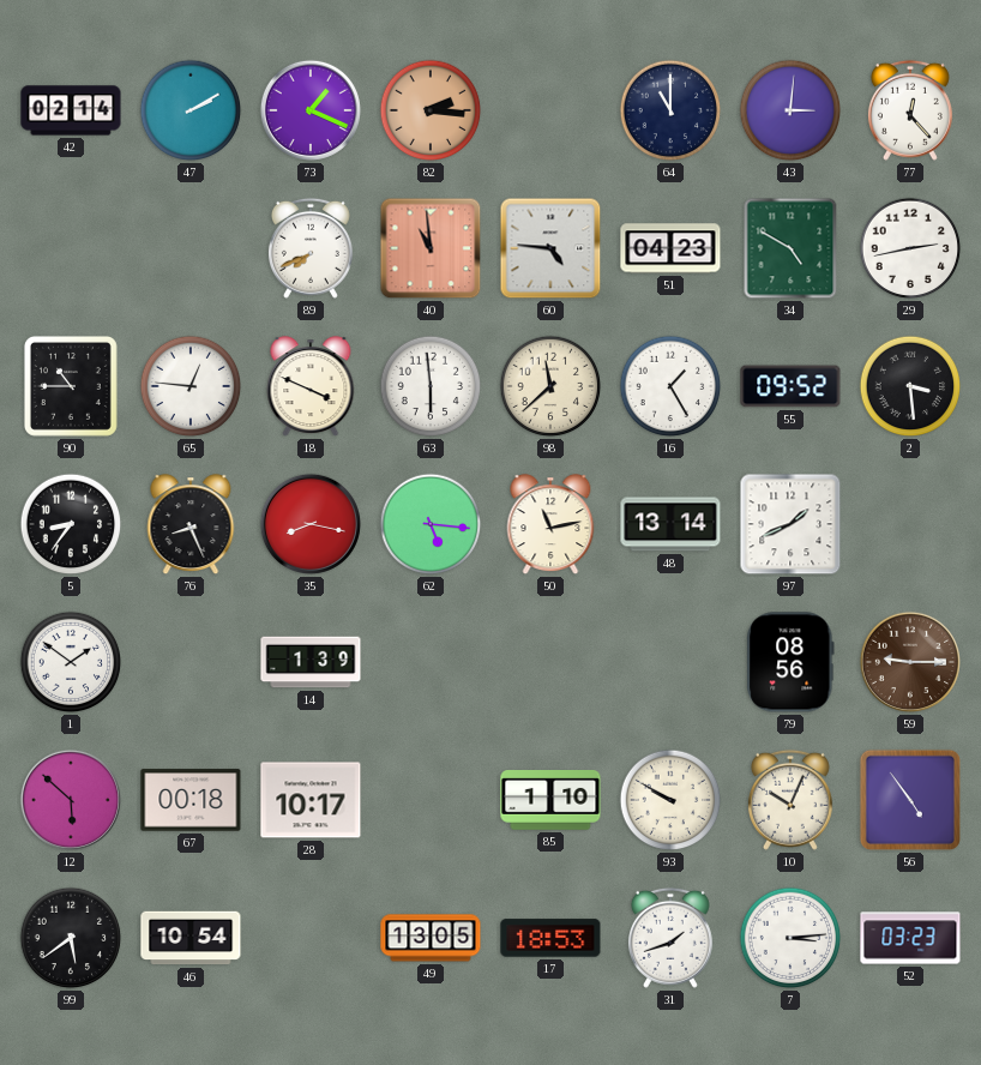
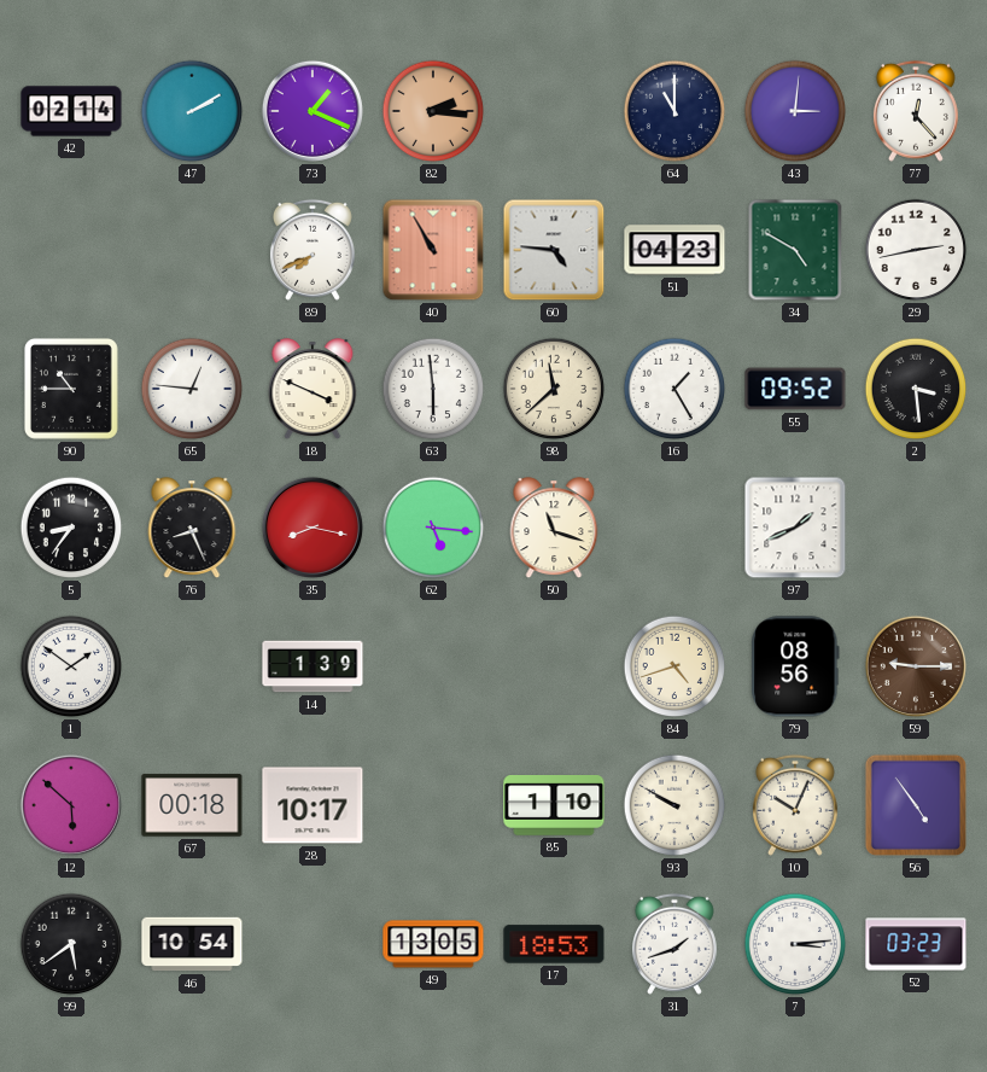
40: 10:59 -> 10:55 (433, 250)
50: 11:13 -> 11:18 (554, 529)
48: 13:14 -> none (670, 524)
84: none -> 4:42 (674, 666)
